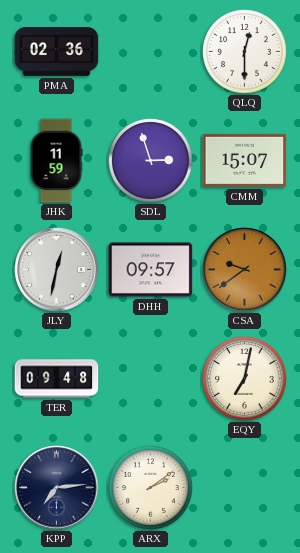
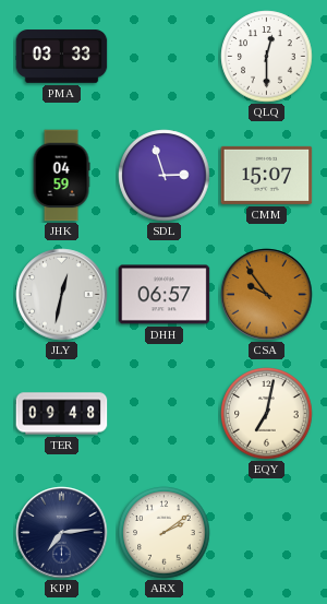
PMA: 02:36 -> 03:33 (62, 57)
JHK: 11:59 -> 04:59 (61, 176)
DHH: 09:57 -> 06:57 (165, 295)
CSA: 9:39 -> 9:54 (267, 295)
